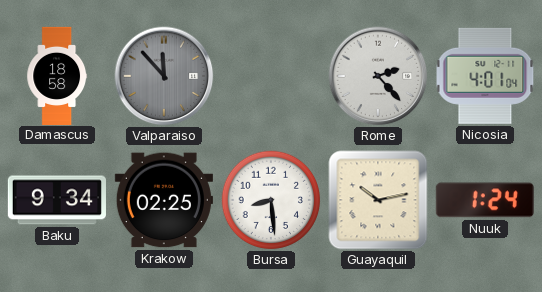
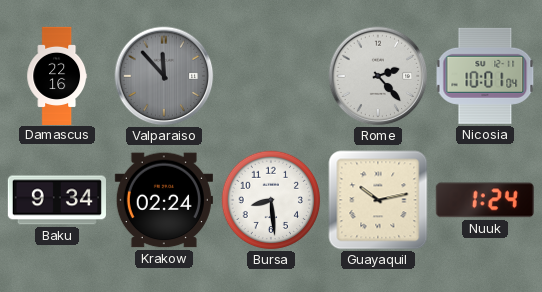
Damascus: 18:58 -> 22:16 (57, 75)
Nicosia: 4:01 -> 10:01 (485, 76)
Krakow: 02:25 -> 02:24 (164, 200)
